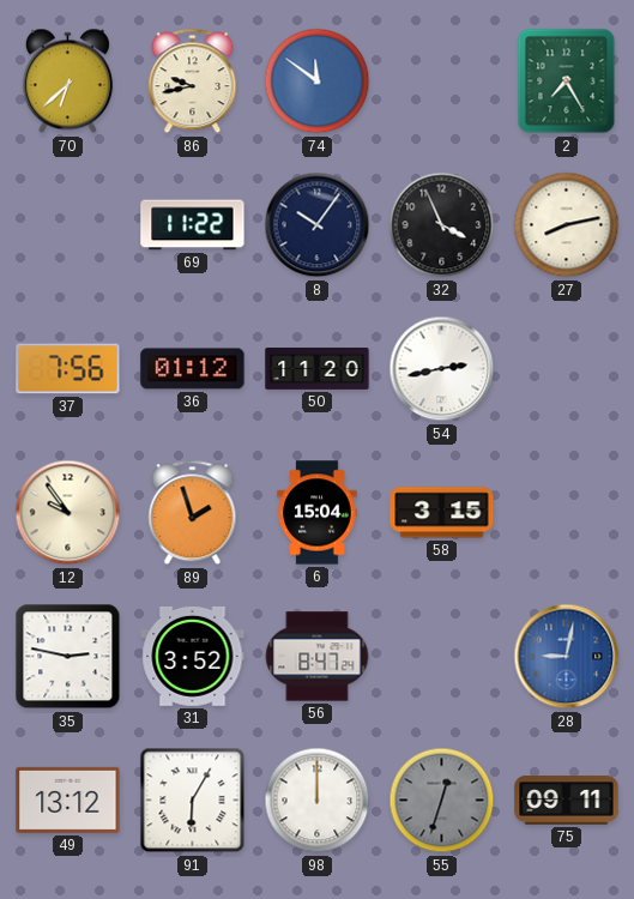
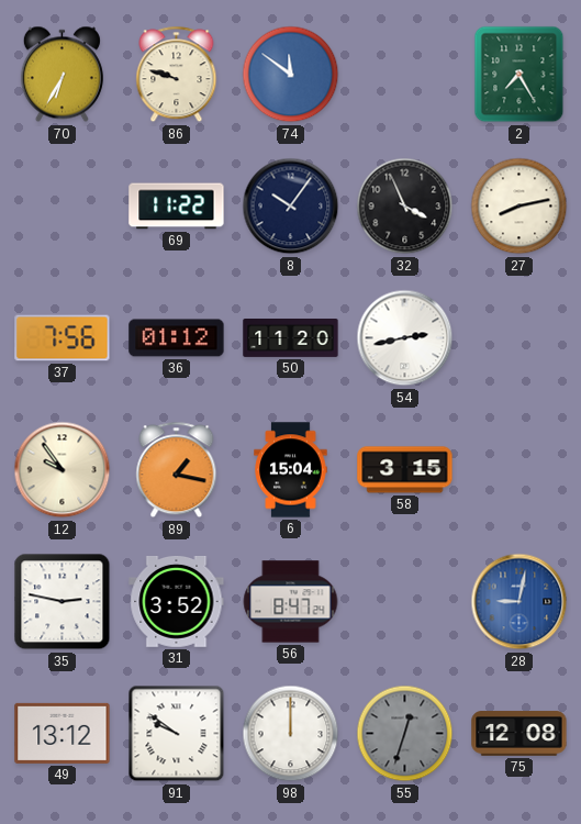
70: 6:38 -> 6:35 (62, 75)
86: 9:43 -> 9:48 (177, 75)
89: 1:57 -> 1:17 (177, 470)
91: 6:05 -> 9:51 (177, 734)
75: 09:11 -> 12:08 (519, 734)
